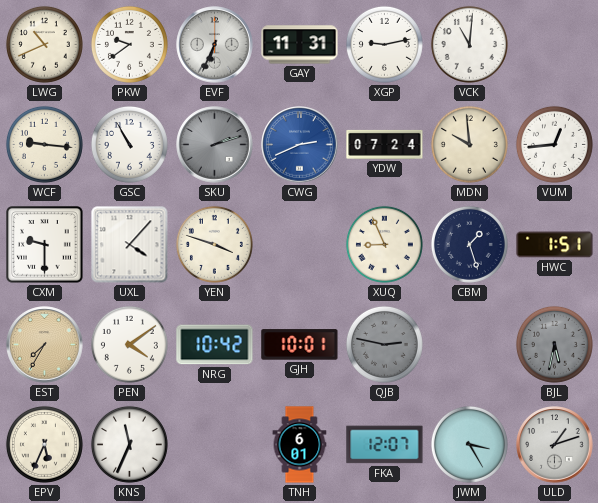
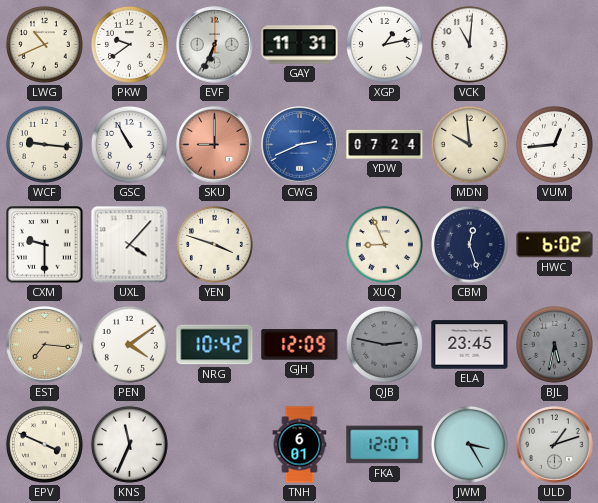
XGP: 9:13 -> 1:13 (384, 44)
SKU: 2:12 -> 9:00 (215, 145)
SKU dial: grey -> salmon (215, 145)
CBM: 1:27 -> 12:27 (469, 244)
HWC: 1:51 -> 6:02 (555, 245)
EST: 7:35 -> 7:16 (45, 345)
GJH: 10:01 -> 12:09 (300, 345)
ELA: none -> 23:45 (470, 345)
EPV: 5:34 -> 3:49 (44, 444)
